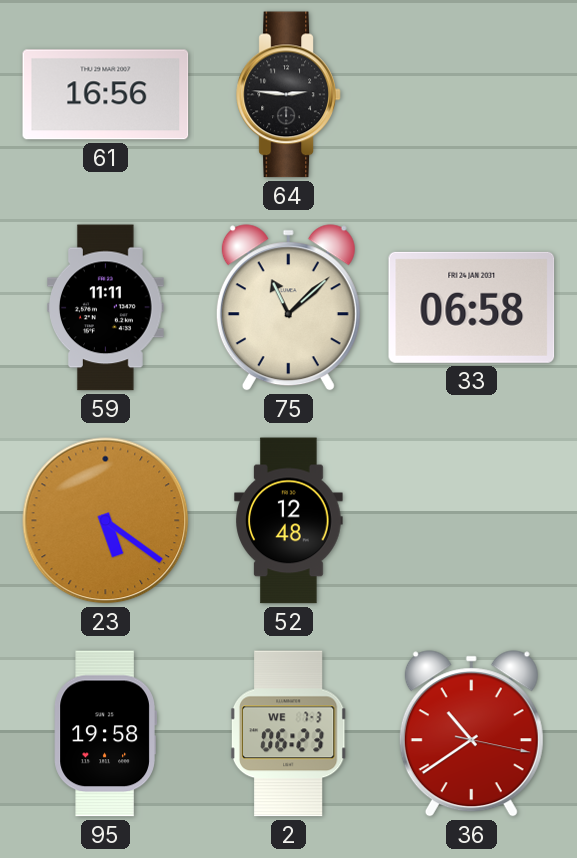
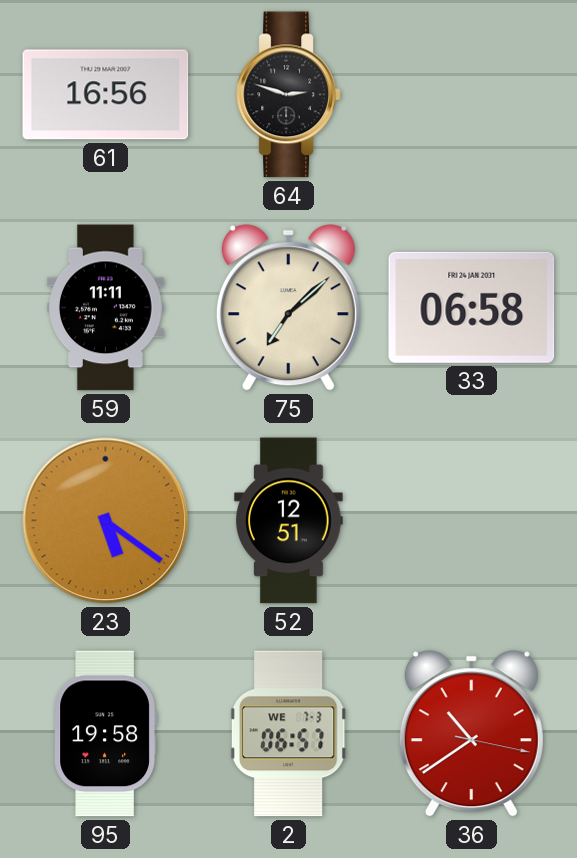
64: 2:46 -> 2:48 (289, 95)
75: 11:08 -> 7:08 (288, 308)
52: 12:48 -> 12:51 (289, 521)
2: 06:23 -> 06:57 (288, 734)
